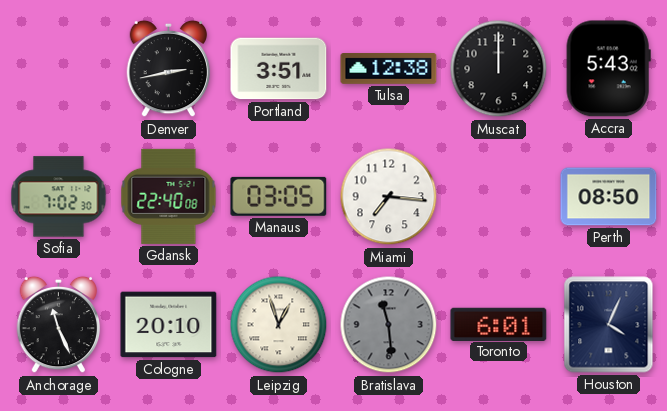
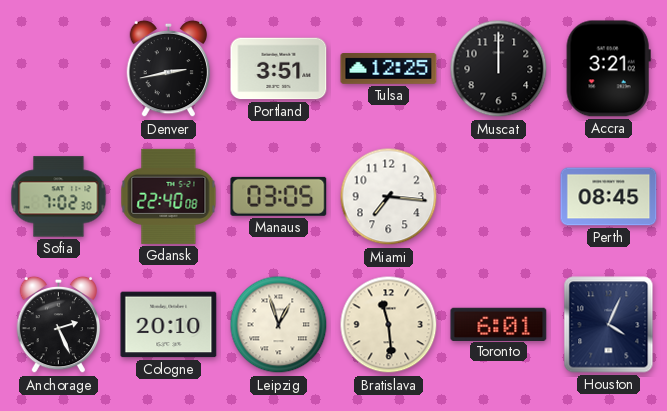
Tulsa: 12:38 -> 12:25 (389, 69)
Accra: 5:43 -> 3:21 (608, 69)
Perth: 08:50 -> 08:45 (609, 197)
Anchorage: 11:26 -> 2:26 (59, 325)
Bratislava dial: grey -> cream (389, 325)
